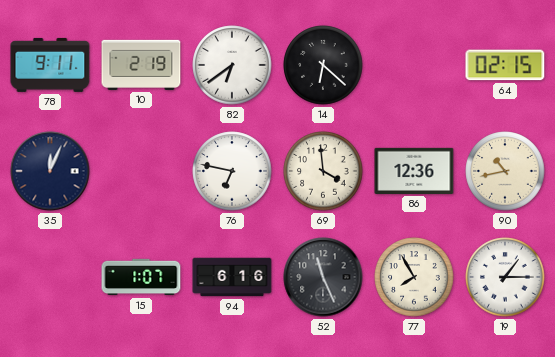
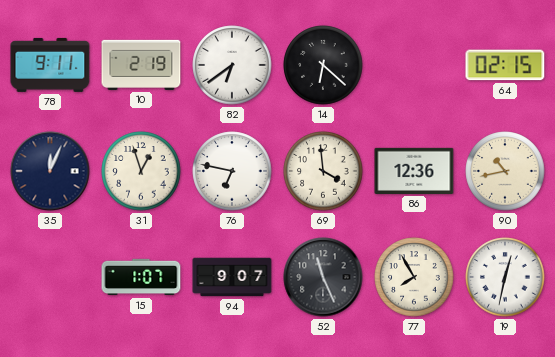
31: none -> 12:57 (141, 171)
94: 6:16 -> 9:07 (232, 277)
19: 1:15 -> 12:32 (505, 277)
